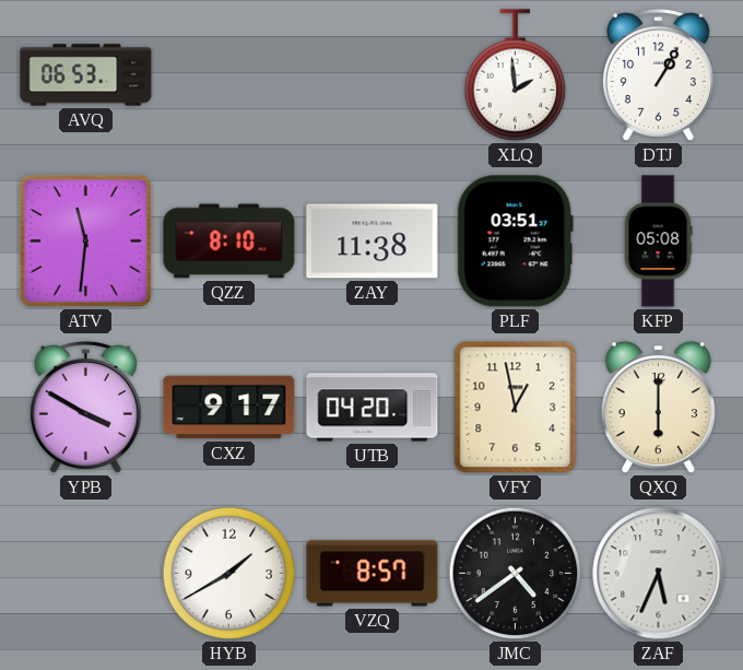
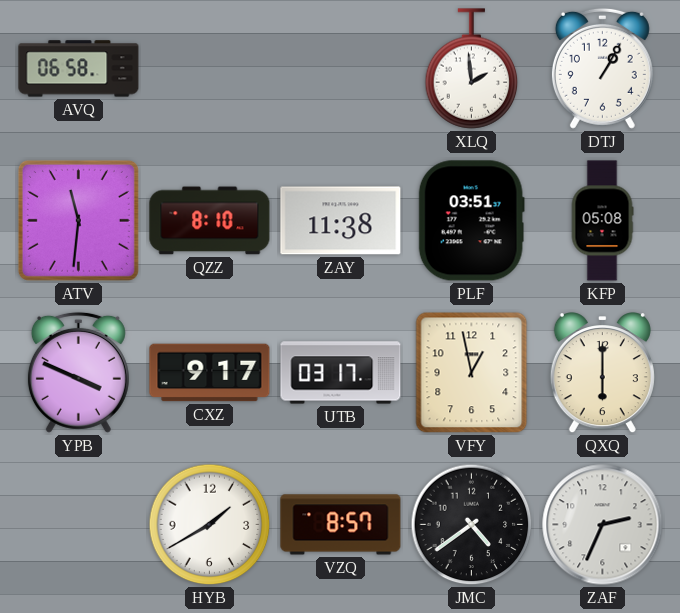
AVQ: 06:53 -> 06:58 (79, 69)
YPB: 3:50 -> 3:49 (78, 372)
UTB: 04:20 -> 03:17 (341, 373)
ZAF: 5:34 -> 2:34 (603, 525)
